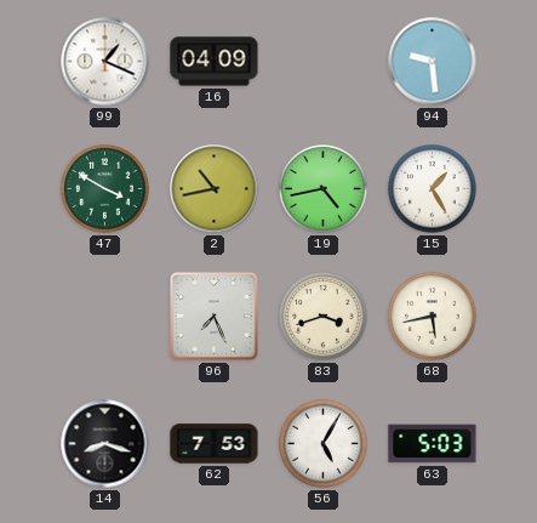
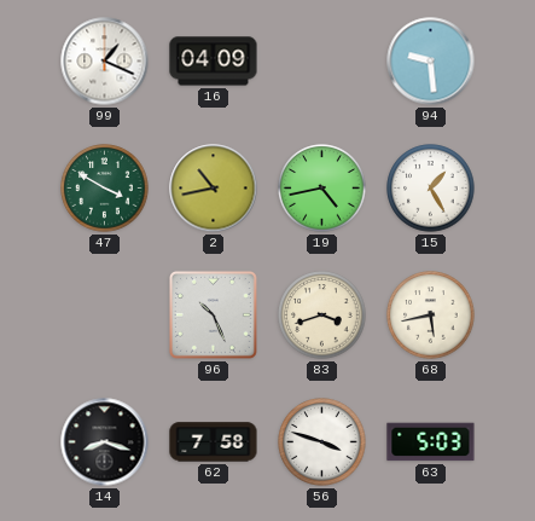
96: 7:26 -> 10:26 (213, 314)
62: 7:53 -> 7:58 (214, 442)
56: 5:05 -> 3:48 (322, 442)
